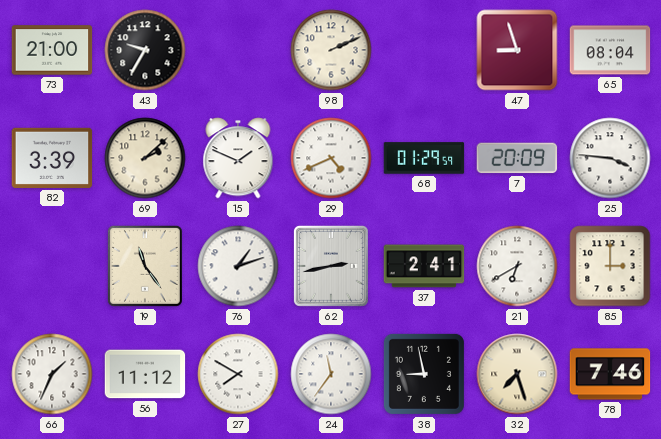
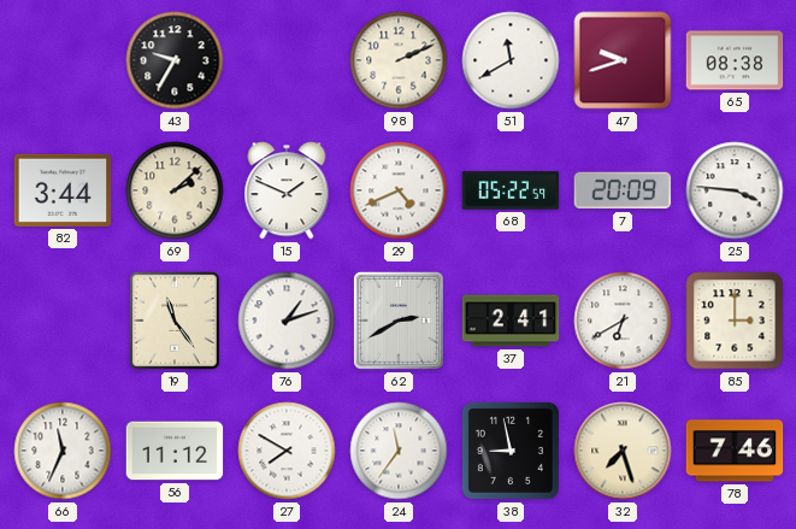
73: 21:00 -> none (52, 50)
51: none -> 11:40 (511, 60)
47: 8:57 -> 9:42 (623, 60)
65: 08:04 -> 08:38 (735, 60)
82: 3:39 -> 3:44 (63, 190)
68: 01:29 -> 05:22 (511, 190)
62: 2:43 -> 2:40 (399, 321)
66: 1:34 -> 11:34 (63, 451)
